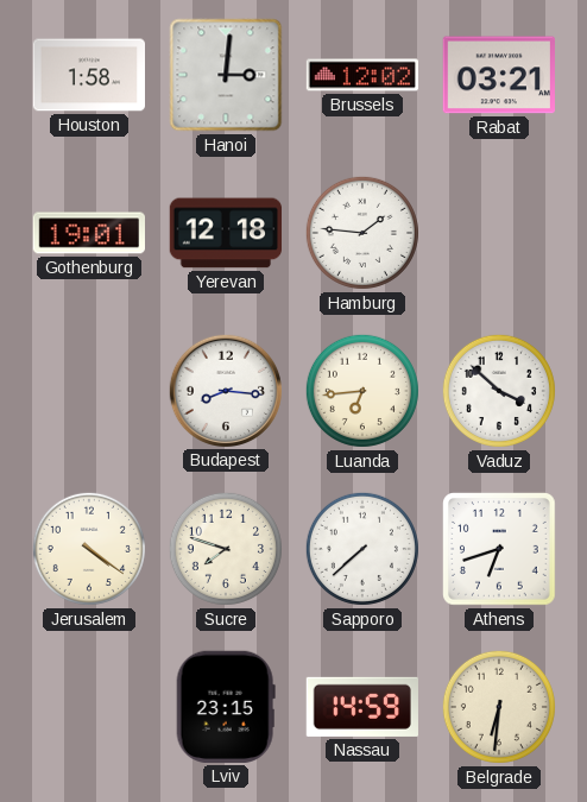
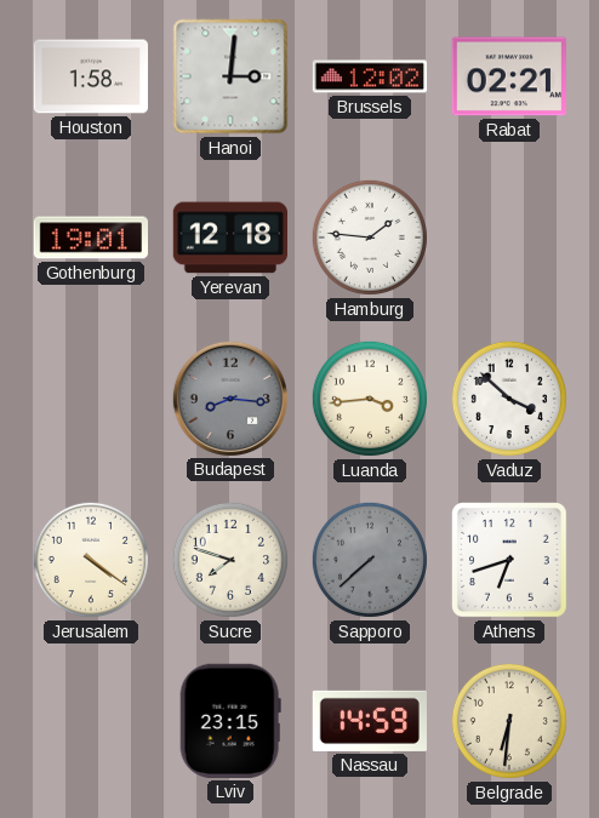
Rabat: 03:21 -> 02:21 (508, 76)
Budapest dial: white -> grey (229, 397)
Luanda: 6:44 -> 3:44 (370, 399)
Sapporo dial: white -> grey (370, 560)
